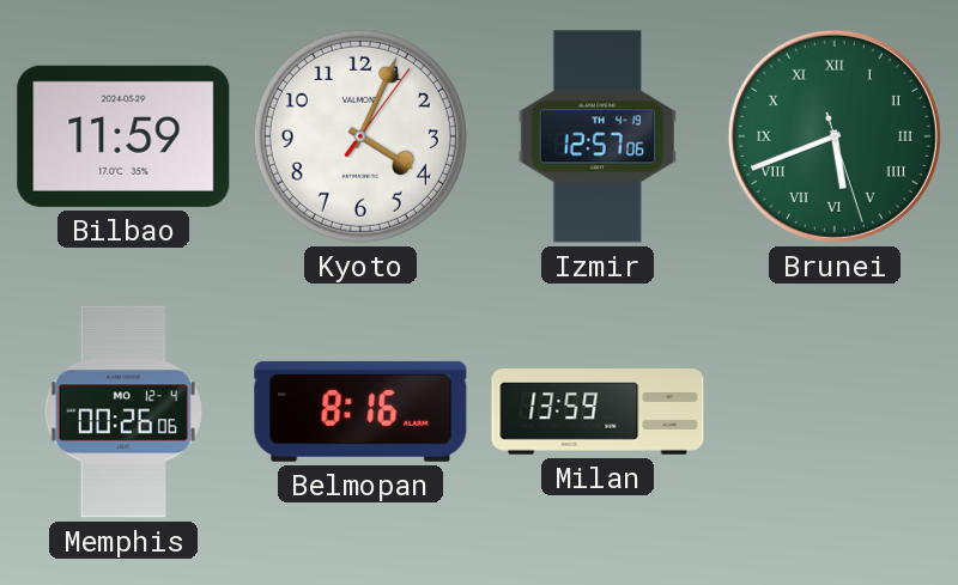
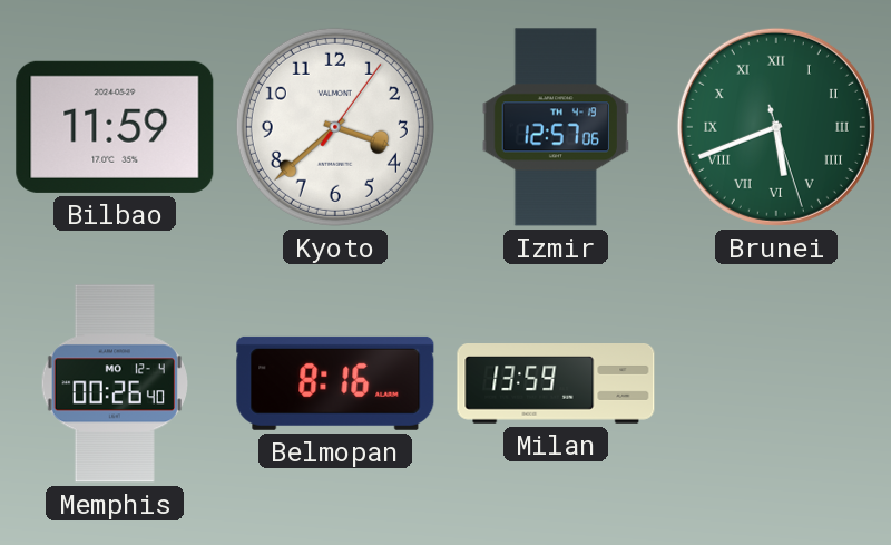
Kyoto: 4:04 -> 3:38 (335, 127)
Memphis: 00:26:06 -> 00:26:40 (115, 383)
